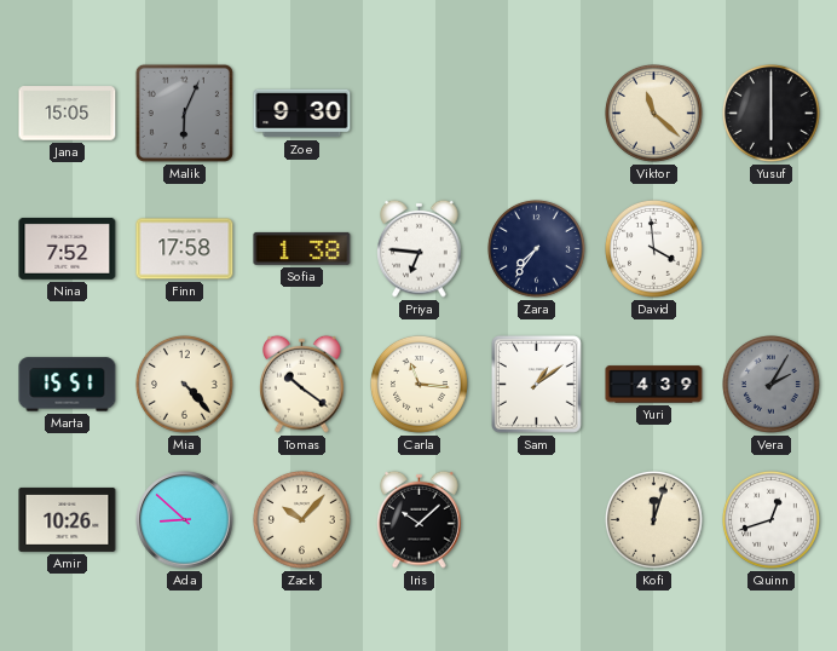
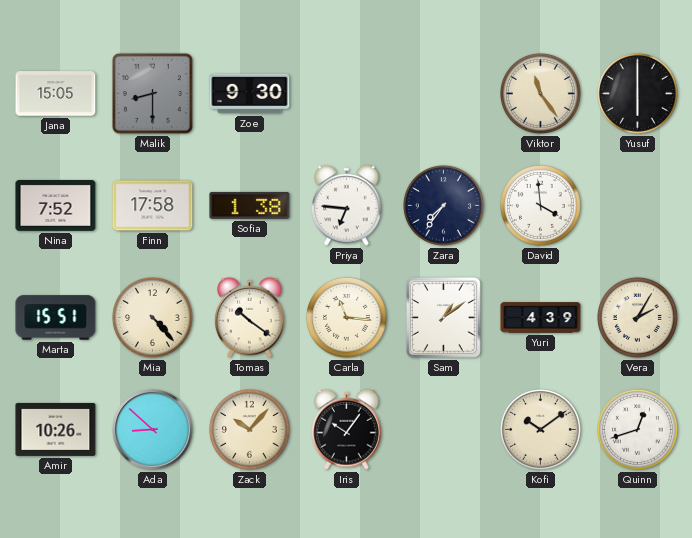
Malik: 6:04 -> 8:30 (152, 93)
Viktor: 11:22 -> 11:24 (541, 94)
Vera dial: grey -> cream (638, 318)
Iris: 10:08 -> 10:06 (347, 429)
Kofi: 12:03 -> 10:09 (541, 430)
